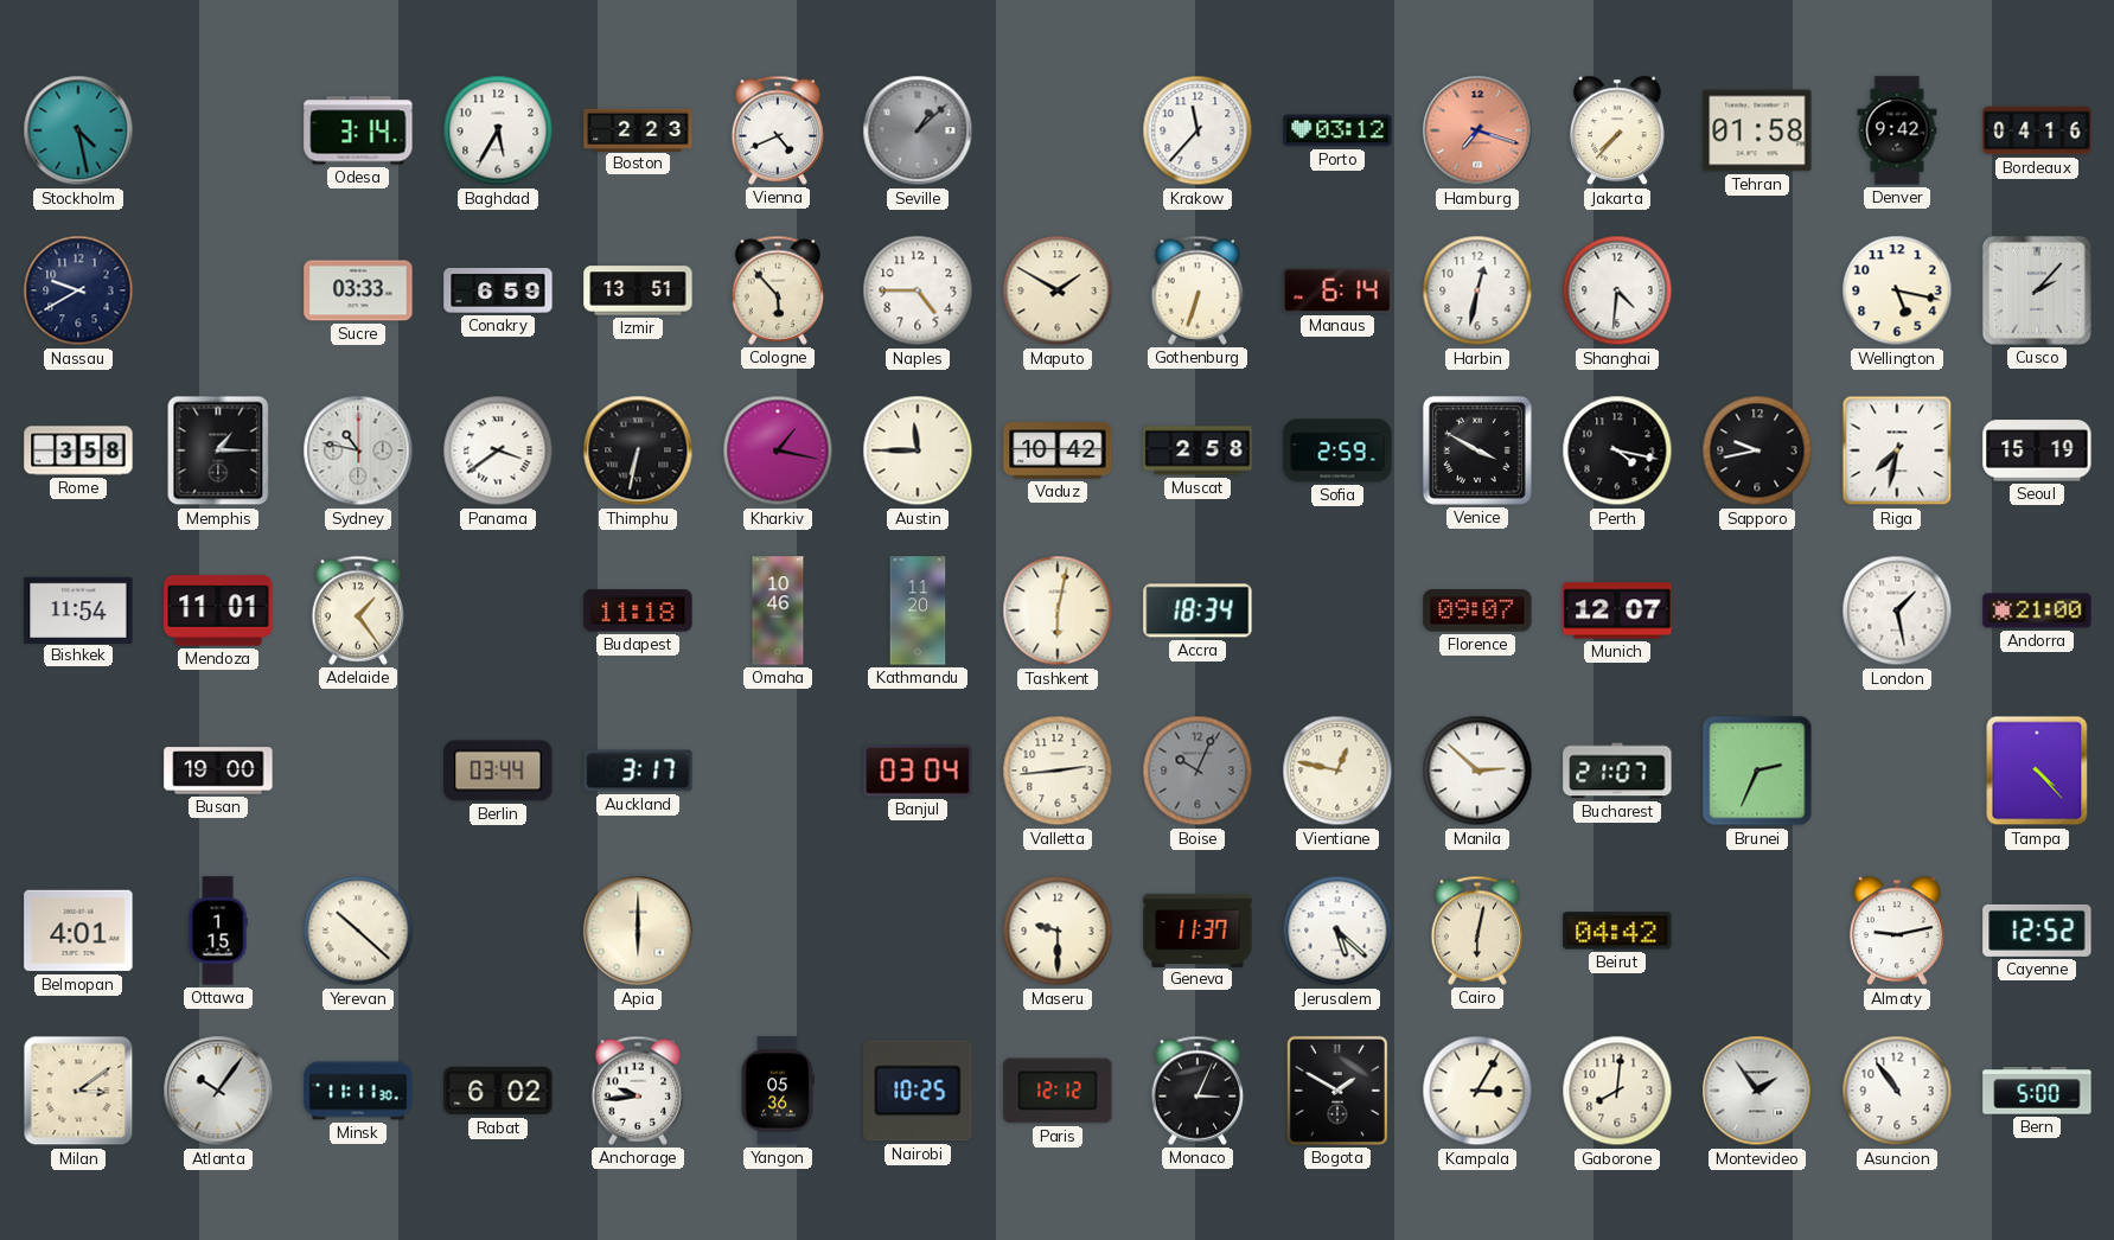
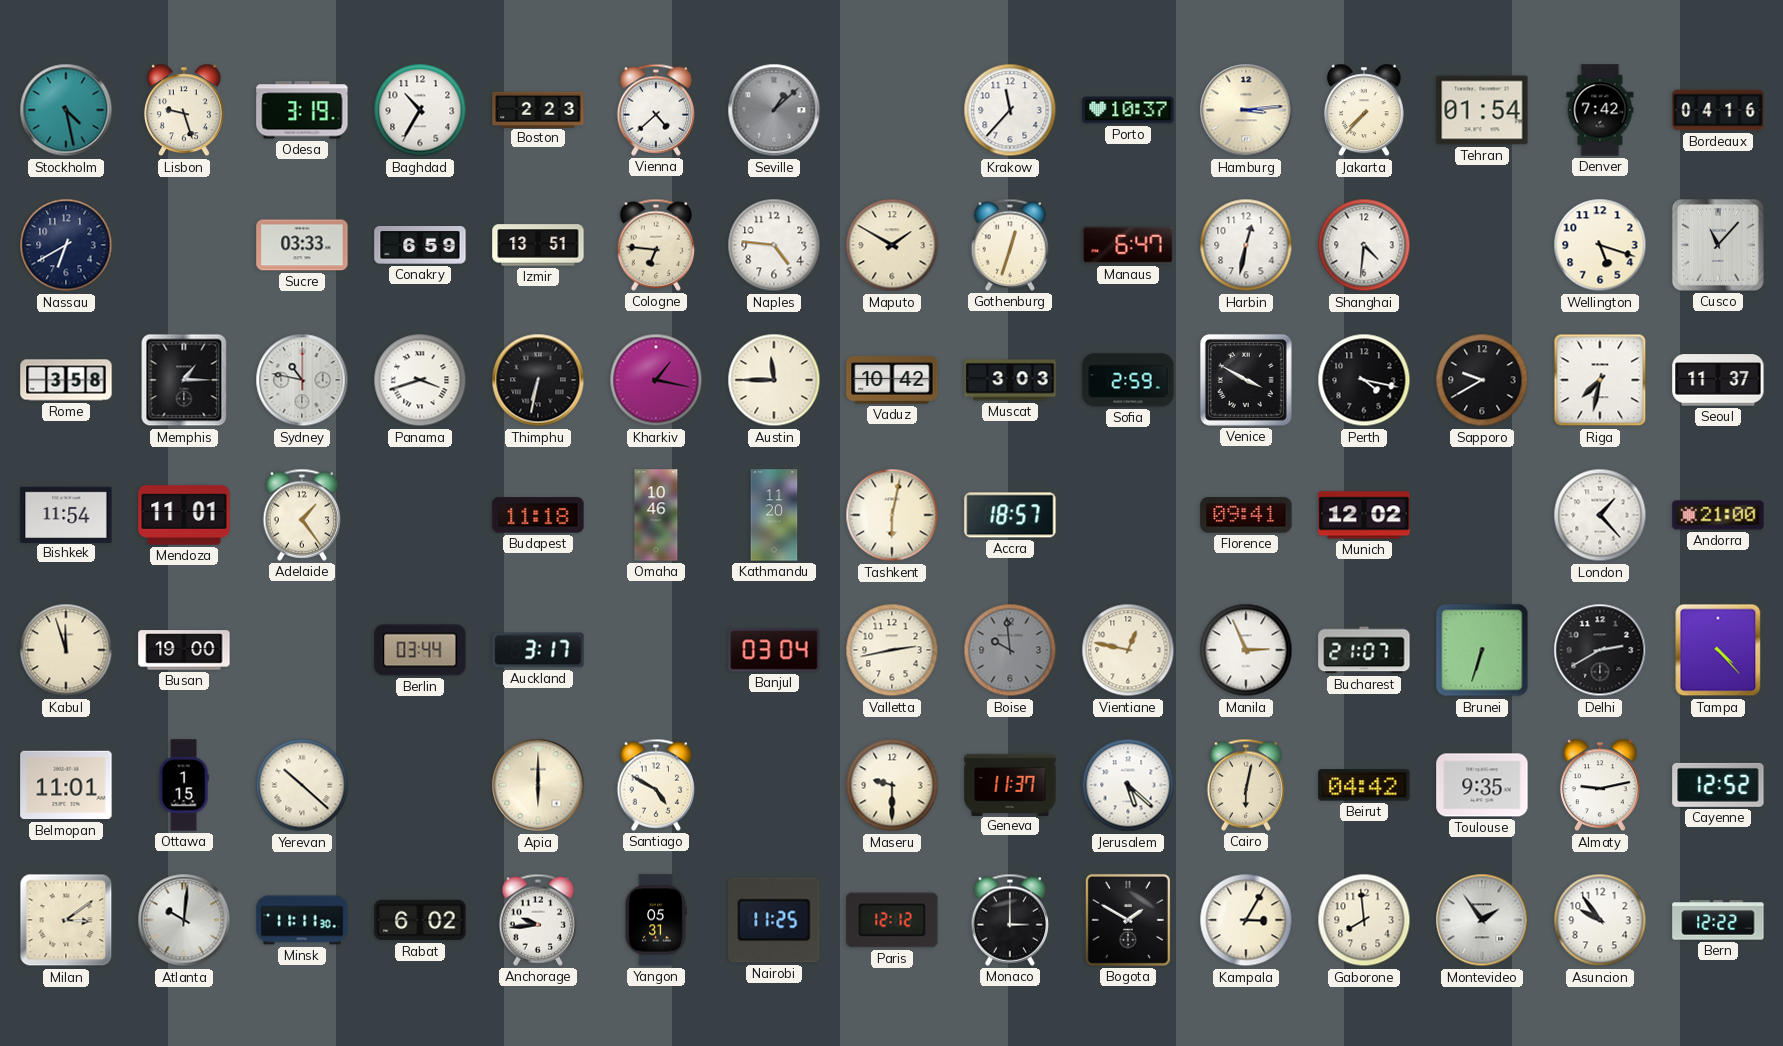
Lisbon: none -> 9:27 (184, 110)
Odesa: 3:14 -> 3:19 (302, 110)
Baghdad: 5:35 -> 10:35 (420, 110)
Vienna: 4:41 -> 4:38 (656, 110)
Porto: 03:12 -> 10:37 (1128, 110)
Hamburg: 7:18 -> 3:14 (1246, 110)
Hamburg dial: salmon -> cream (1246, 110)
Tehran: 01:58 -> 01:54 (1482, 110)
Denver: 9:42 -> 7:42 (1600, 110)
Nassau: 9:40 -> 6:40 (66, 245)
Cologne: 5:53 -> 6:46 (656, 245)
Naples: 4:45 -> 4:46 (774, 245)
Gothenburg: 6:33 -> 12:33 (1010, 245)
Manaus: 6:14 -> 6:47 (1128, 245)
Wellington: 5:17 -> 5:18 (1600, 245)
Cusco: 2:07 -> 11:07 (1718, 245)
Panama: 3:39 -> 3:42 (420, 380)
Muscat: 2:58 -> 3:03 (1010, 380)
Sapporo: 9:43 -> 9:40 (1482, 380)
Seoul: 15:19 -> 11:37 (1718, 380)
Accra: 18:34 -> 18:57 (1010, 515)
Florence: 09:07 -> 09:41 (1246, 515)
Munich: 12:07 -> 12:02 (1364, 515)
London: 1:28 -> 1:23 (1600, 515)
Kabul: none -> 11:57 (66, 650)
Valletta: 2:44 -> 2:43 (892, 650)
Boise: 10:04 -> 9:59 (1010, 650)
Manila: 2:52 -> 2:56 (1246, 650)
Brunei: 2:34 -> 6:33 (1482, 650)
Delhi: none -> 2:40 (1600, 650)
Belmopan: 4:01 -> 11:01 (66, 785)
Santiago: none -> 4:50 (656, 785)
Toulouse: none -> 9:35 (1482, 785)
Atlanta: 10:06 -> 10:01 (184, 920)
Yangon: 05:36 -> 05:31 (656, 920)
Nairobi: 10:25 -> 11:25 (774, 920)
Monaco: 3:04 -> 3:00 (1010, 920)
Gaborone: 8:01 -> 7:59 (1364, 920)
Asuncion: 10:54 -> 9:54 (1600, 920)
Bern: 5:00 -> 12:22 (1718, 920)
